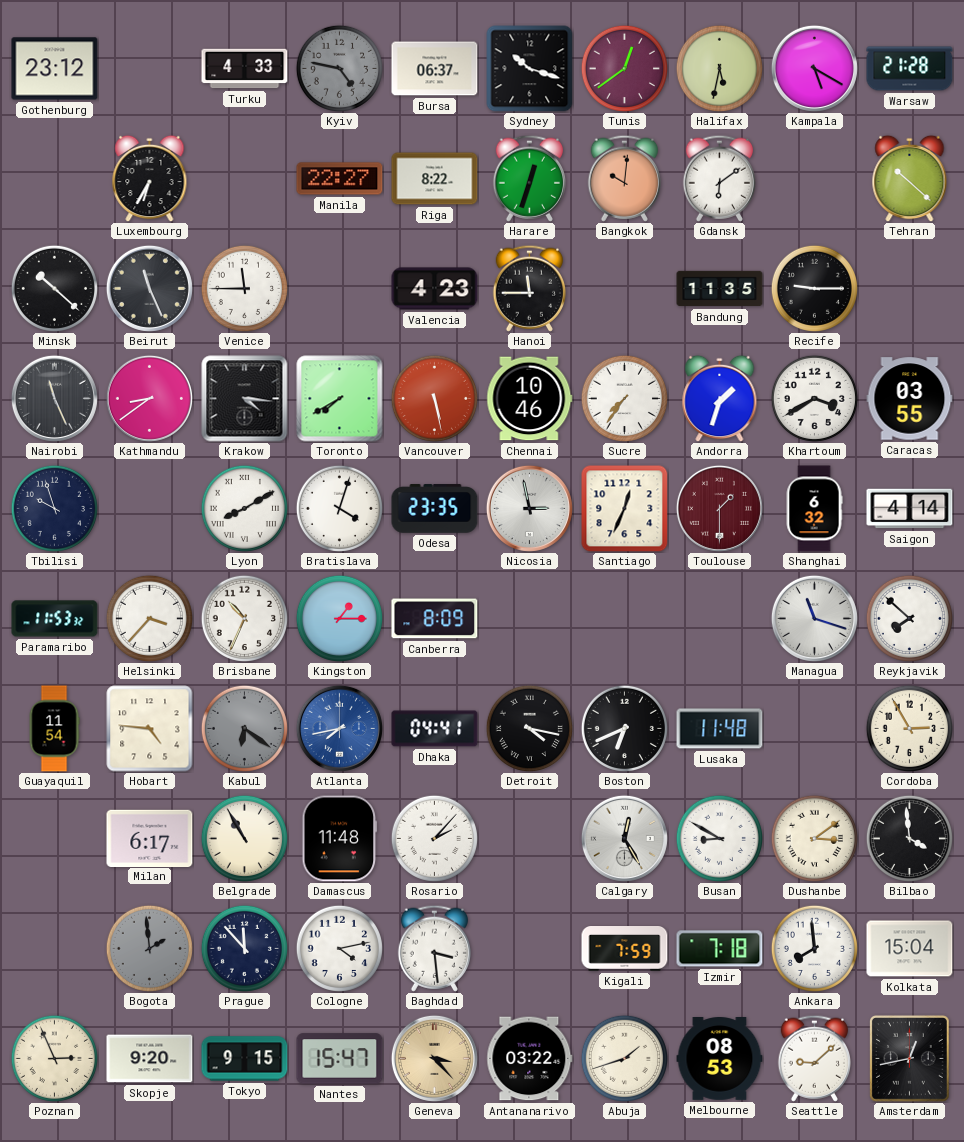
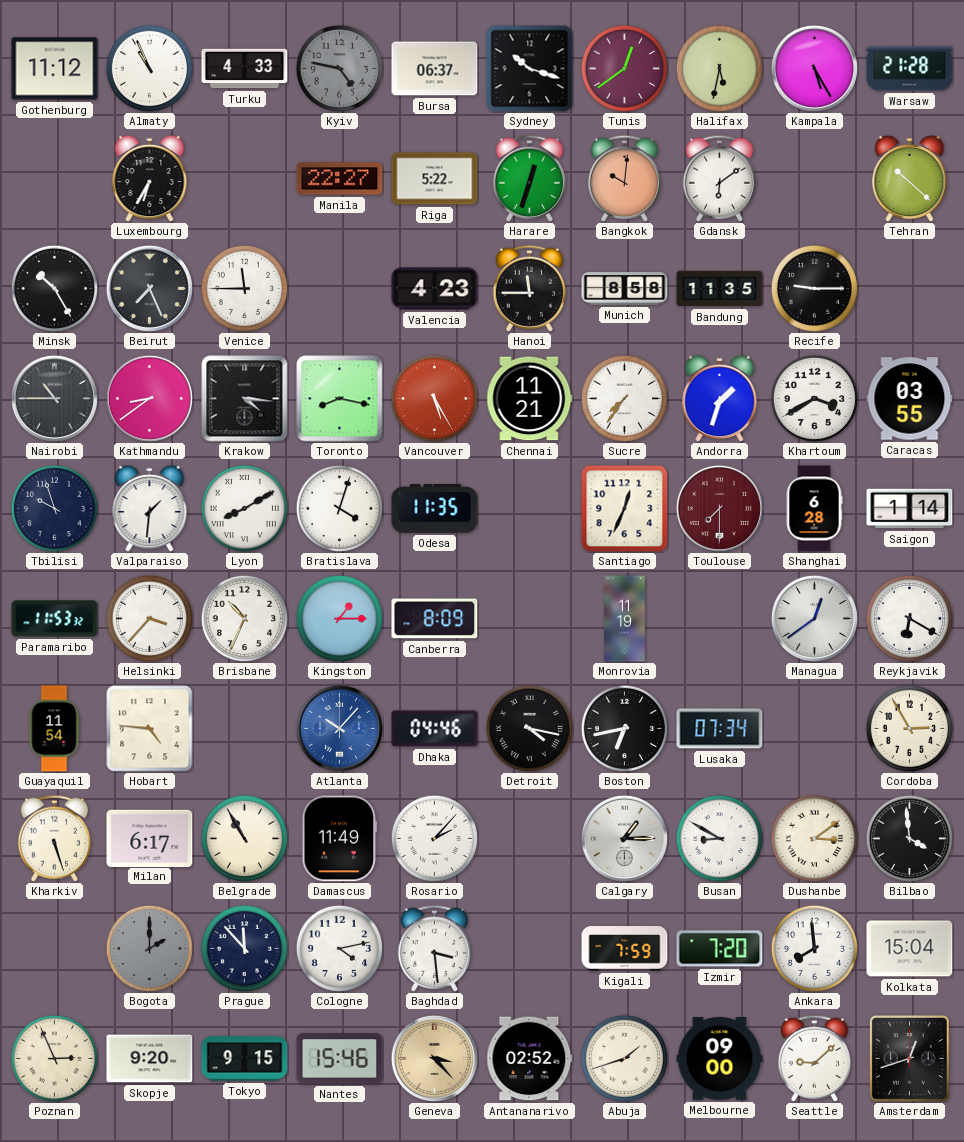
Gothenburg: 23:12 -> 11:12 (55, 69)
Almaty: none -> 10:56 (149, 68)
Kampala: 5:20 -> 5:25 (814, 68)
Riga: 8:22 -> 5:22 (435, 179)
Minsk: 10:22 -> 10:25 (54, 288)
Beirut: 11:26 -> 7:26 (149, 288)
Munich: none -> 8:58 (625, 289)
Nairobi: 11:26 -> 10:45 (54, 398)
Toronto: 7:40 -> 8:17 (340, 399)
Vancouver: 5:28 -> 5:25 (434, 398)
Chennai: 10:46 -> 11:21 (530, 399)
Valparaiso: none -> 1:31 (150, 508)
Odesa: 23:35 -> 11:35 (435, 509)
Nicosia: 2:58 -> none (529, 508)
Toulouse: 1:30 -> 7:30 (719, 508)
Shanghai: 6:32 -> 6:28 (814, 509)
Saigon: 4:14 -> 1:14 (910, 509)
Monrovia: none -> 11:19 (625, 619)
Managua: 11:18 -> 12:39 (814, 618)
Reykjavik: 7:52 -> 6:20 (909, 618)
Kabul: 6:21 -> none (244, 728)
Atlanta: 7:43 -> 10:07 (339, 728)
Dhaka: 04:41 -> 04:46 (435, 729)
Boston: 6:41 -> 6:43 (624, 728)
Lusaka: 11:48 -> 07:34 (720, 729)
Kharkiv: none -> 5:27 (54, 838)
Damascus: 11:48 -> 11:49 (340, 839)
Calgary: 12:25 -> 1:15 (624, 838)
Bogota: 1:59 -> 2:00 (149, 948)
Izmir: 7:18 -> 7:20 (720, 949)
Nantes: 15:47 -> 15:46 (340, 1059)
Antananarivo: 03:22 -> 02:52 (530, 1059)
Melbourne: 08:53 -> 09:00 (720, 1059)
Amsterdam: 12:43 -> 12:42 (910, 1059)
